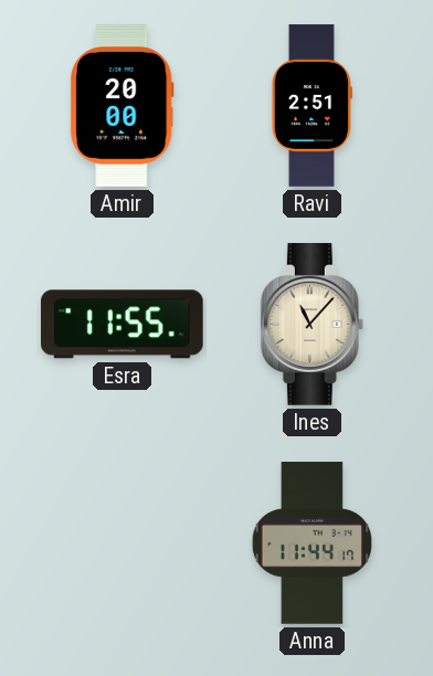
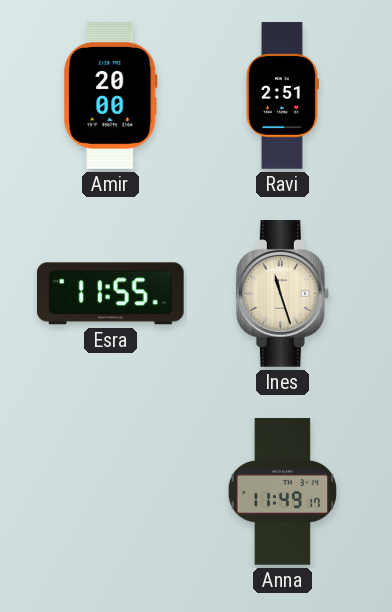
Ines: 11:07 -> 11:27 (282, 294)
Anna: 11:44 -> 11:49 (282, 492)
